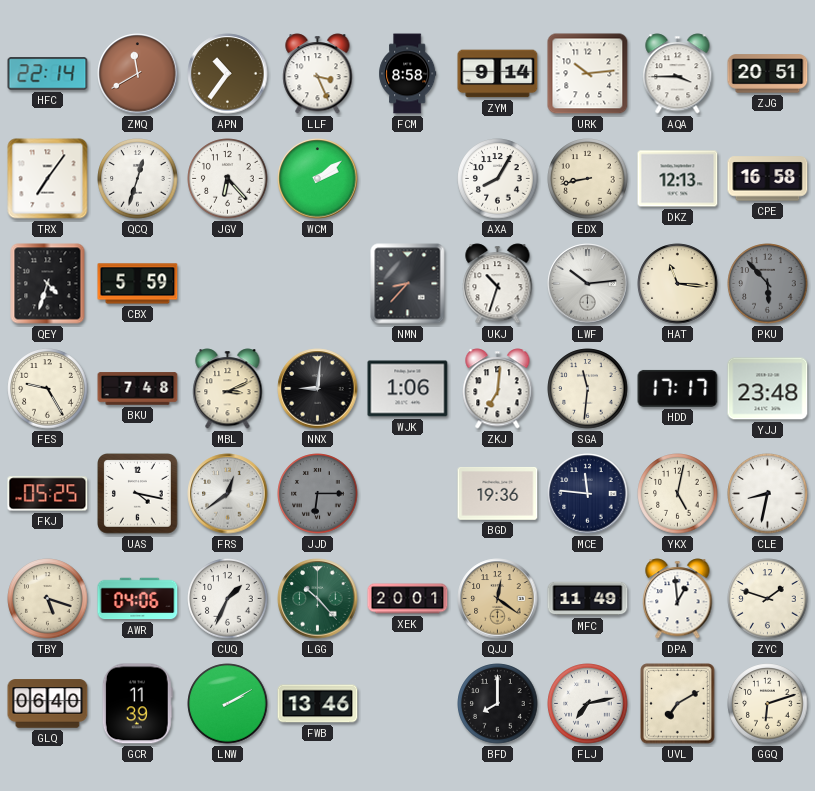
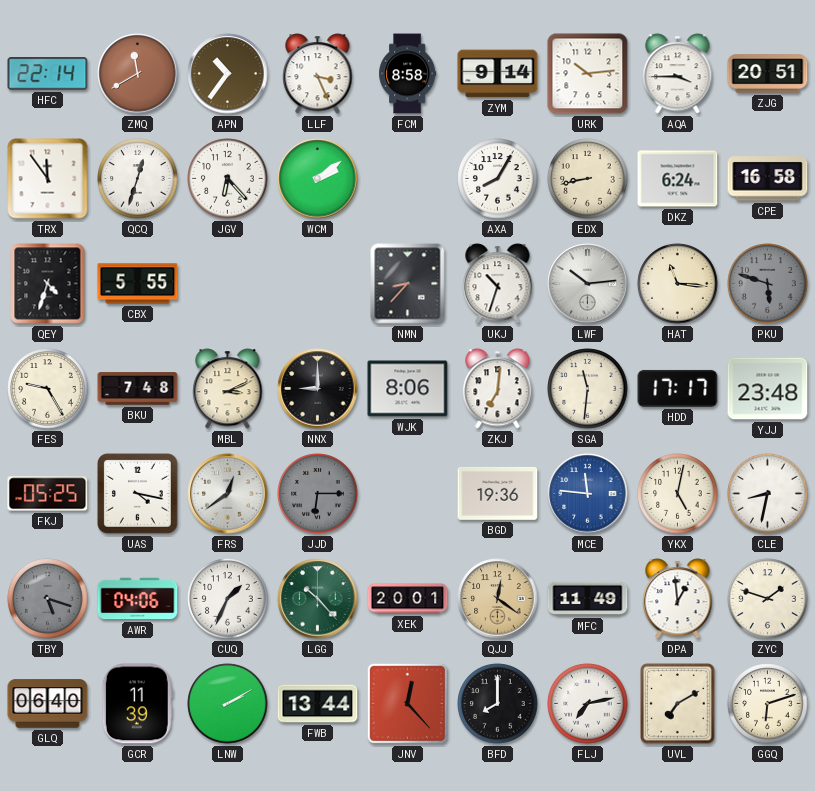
TRX: 7:06 -> 11:54 (48, 179)
DKZ: 12:13 -> 6:24 (678, 179)
CBX: 5:59 -> 5:55 (138, 284)
PKU: 5:53 -> 5:48 (768, 284)
NNX: 9:01 -> 9:00 (318, 389)
WJK: 1:06 -> 8:06 (408, 389)
MCE dial: navy -> blue (588, 494)
TBY dial: cream -> grey (48, 599)
FWB: 13:46 -> 13:44 (318, 704)
JNV: none -> 12:23 (407, 703)
